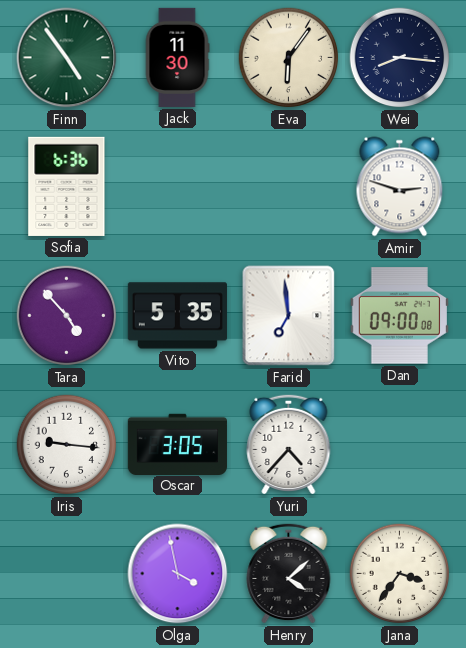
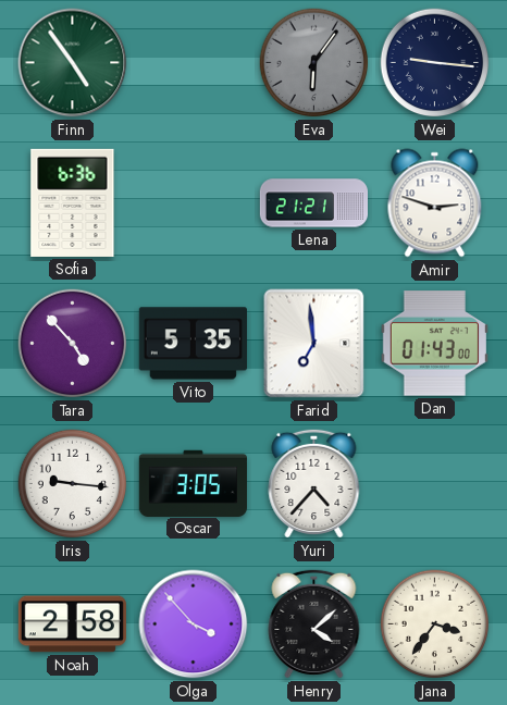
Jack: 11:30 -> none (177, 57)
Eva dial: cream -> grey (314, 63)
Wei: 8:16 -> 9:16 (435, 63)
Lena: none -> 21:21 (313, 203)
Dan: 09:00 -> 01:43 (434, 344)
Noah: none -> 2:58 (72, 624)
Olga: 3:58 -> 3:53 (194, 624)
